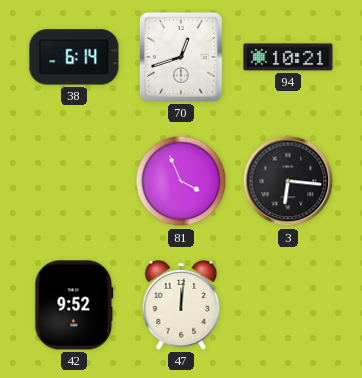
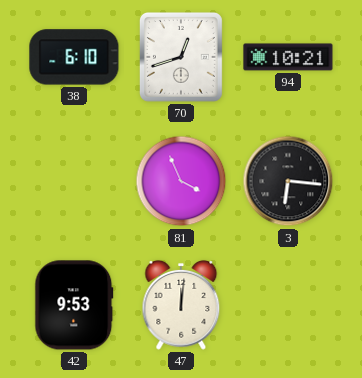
38: 6:14 -> 6:10 (74, 57)
42: 9:52 -> 9:53 (74, 305)
